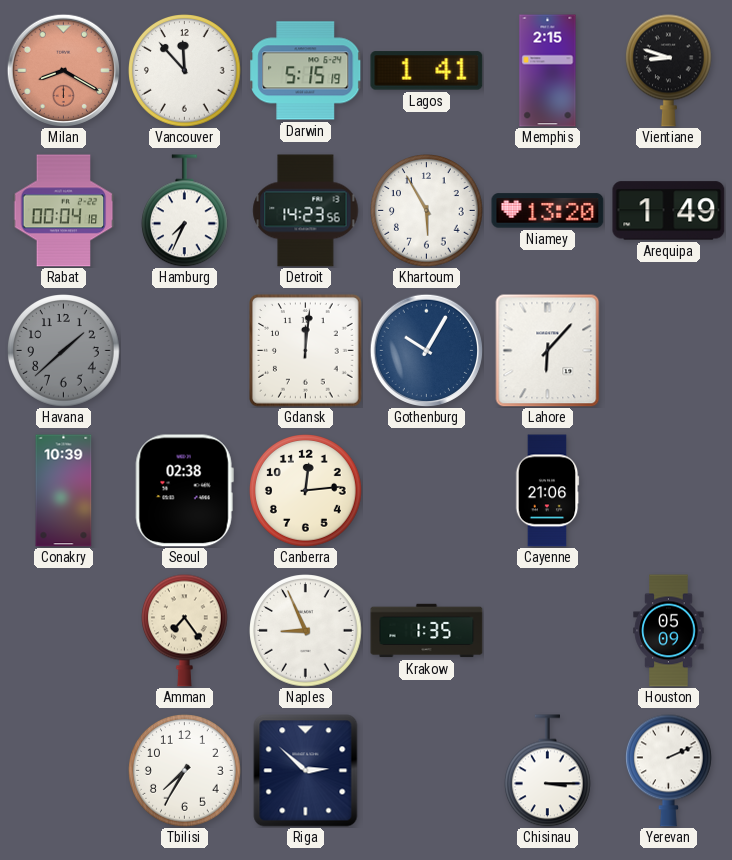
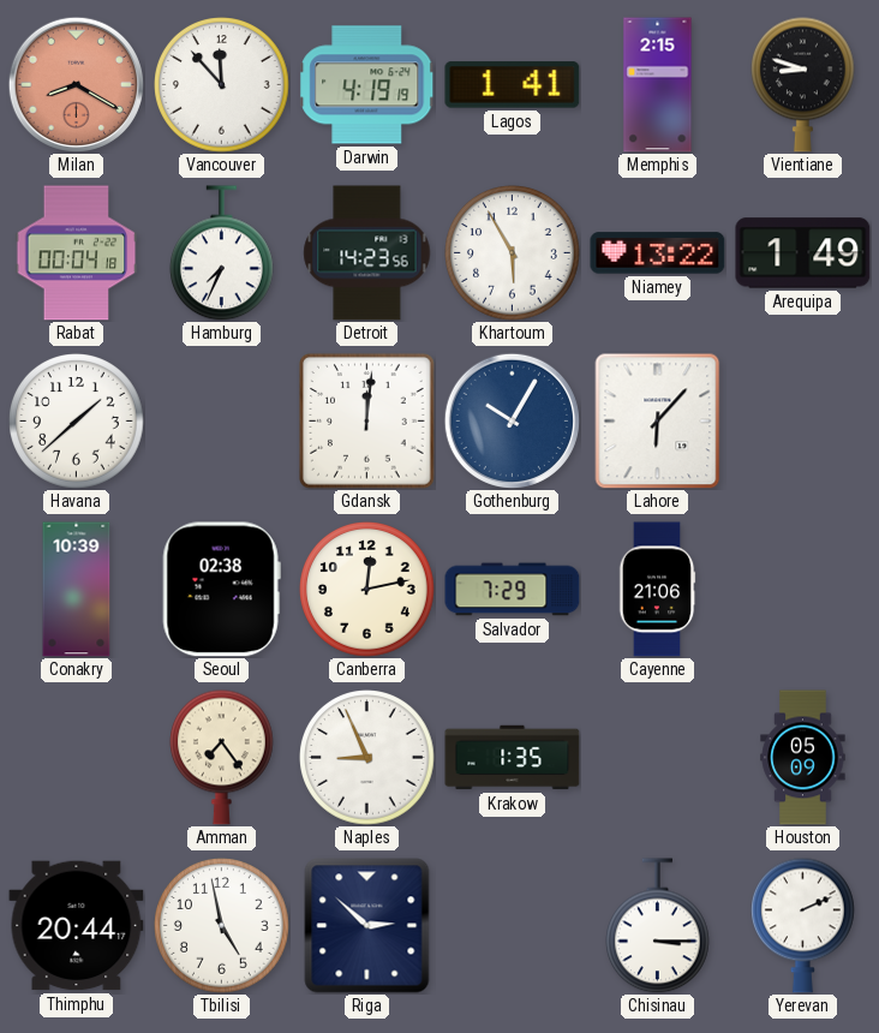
Darwin: 5:15 -> 4:19 (367, 85)
Niamey: 13:20 -> 13:22 (658, 253)
Havana dial: grey -> white (77, 422)
Canberra: 12:14 -> 12:13 (367, 590)
Salvador: none -> 7:29 (513, 590)
Thimphu: none -> 20:44 (77, 926)
Tbilisi: 7:35 -> 4:58 (222, 926)
